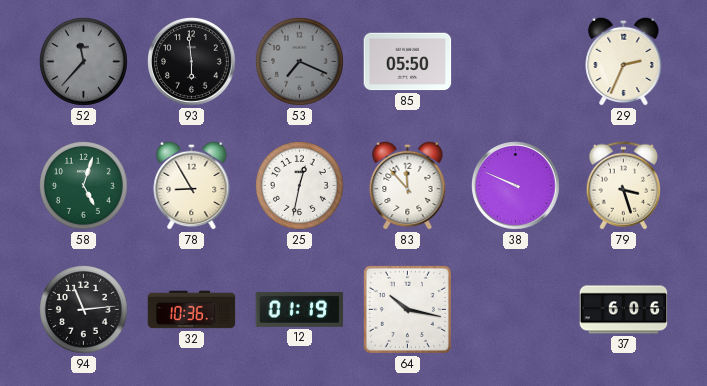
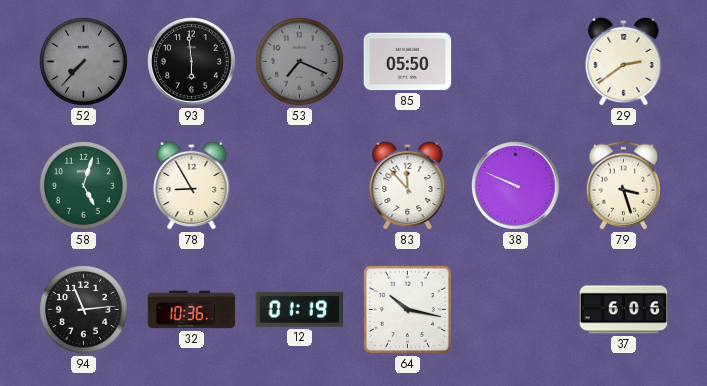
52: 11:37 -> 7:37 (84, 62)
29: 2:34 -> 2:39 (624, 61)
25: 12:32 -> none (300, 186)
